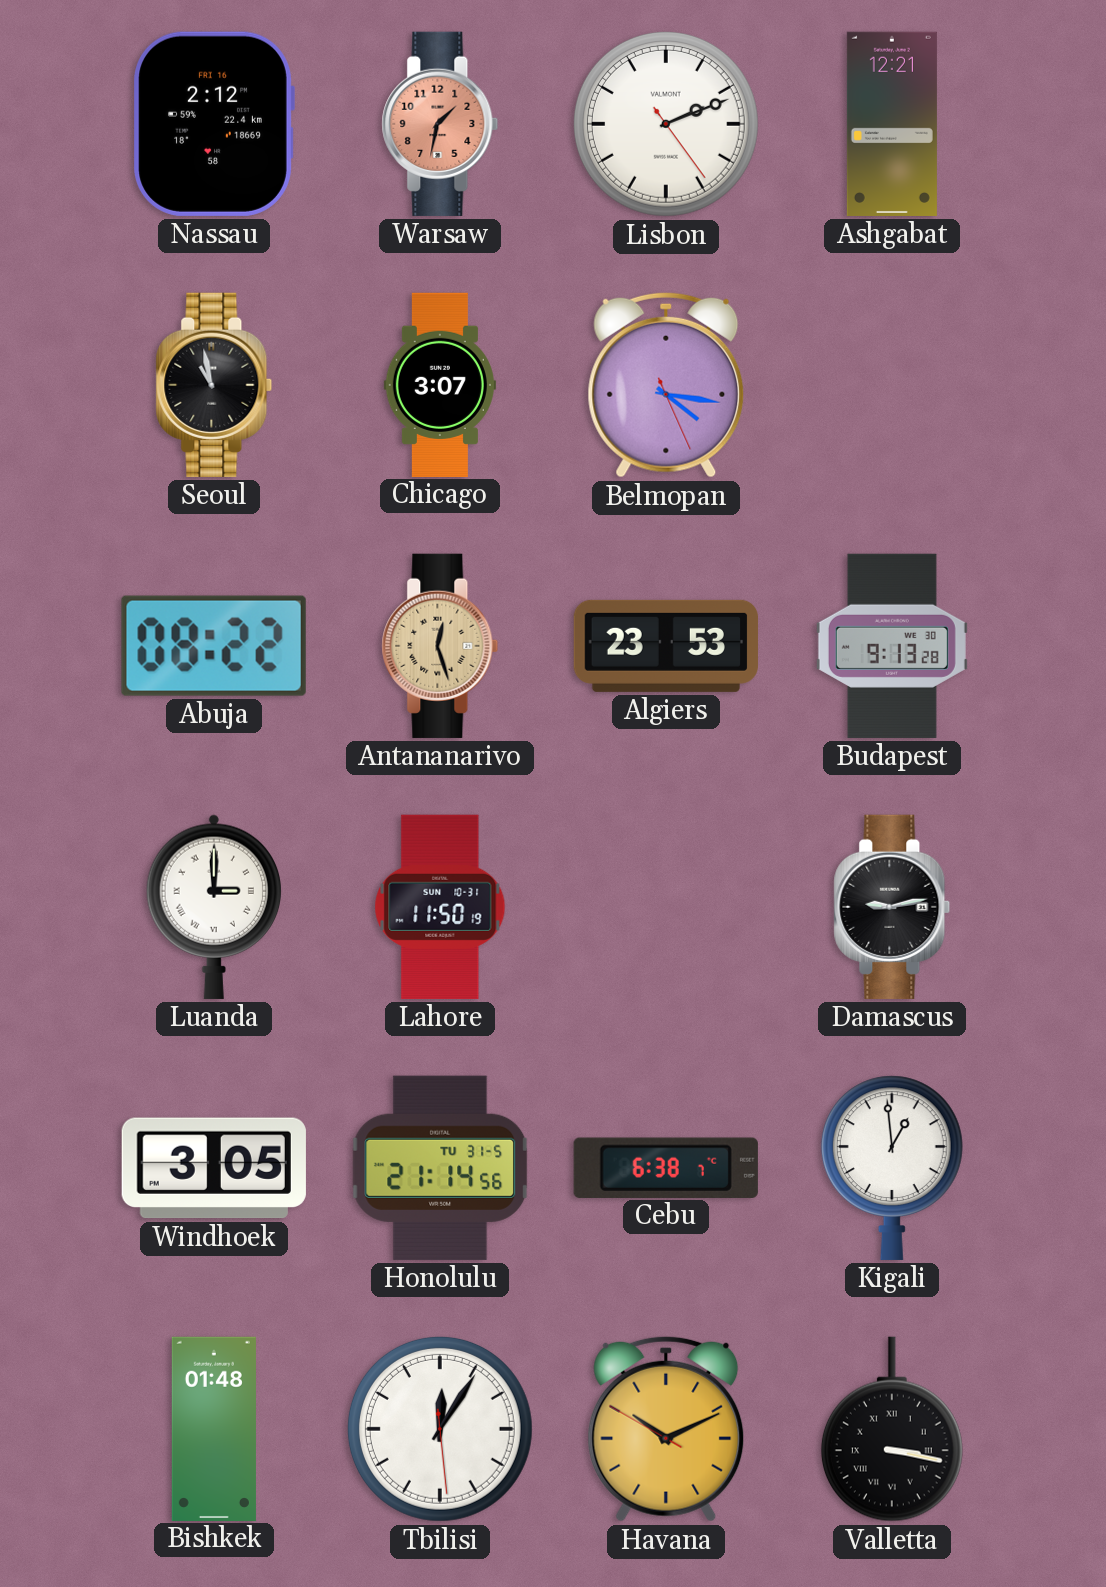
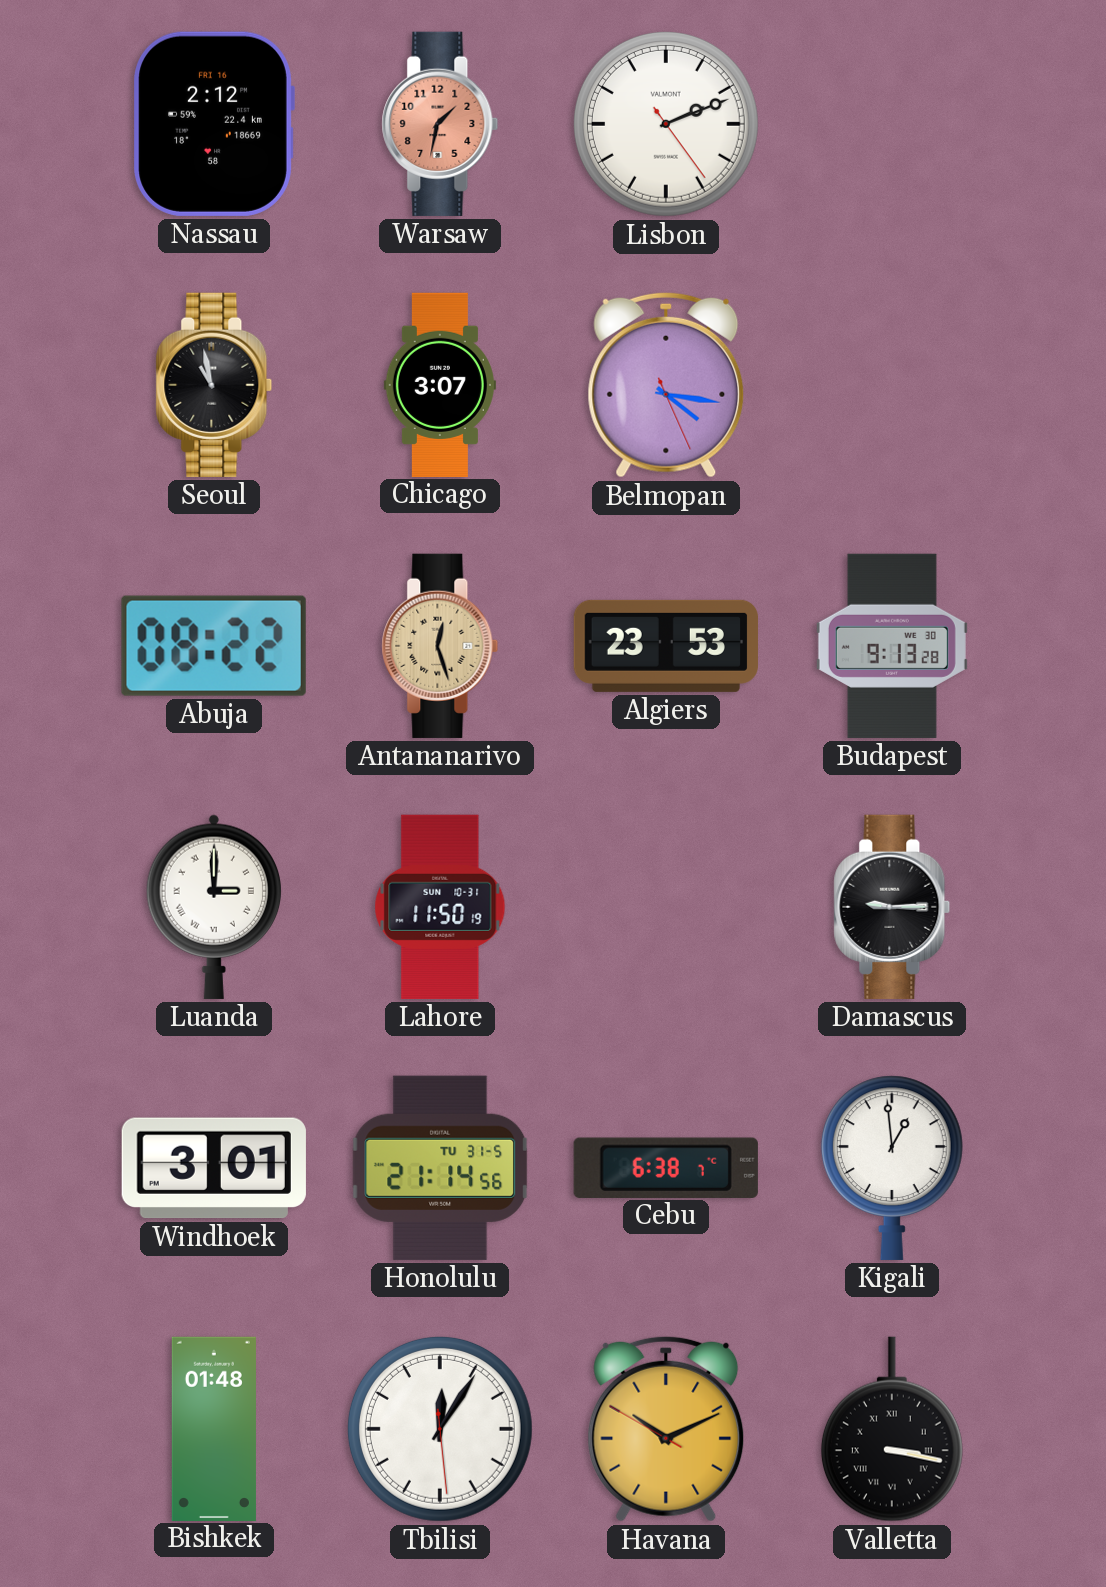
Ashgabat: 12:21 -> none (892, 124)
Damascus: 9:13 -> 9:15 (892, 907)
Windhoek: 3:05 -> 3:01 (214, 1168)
